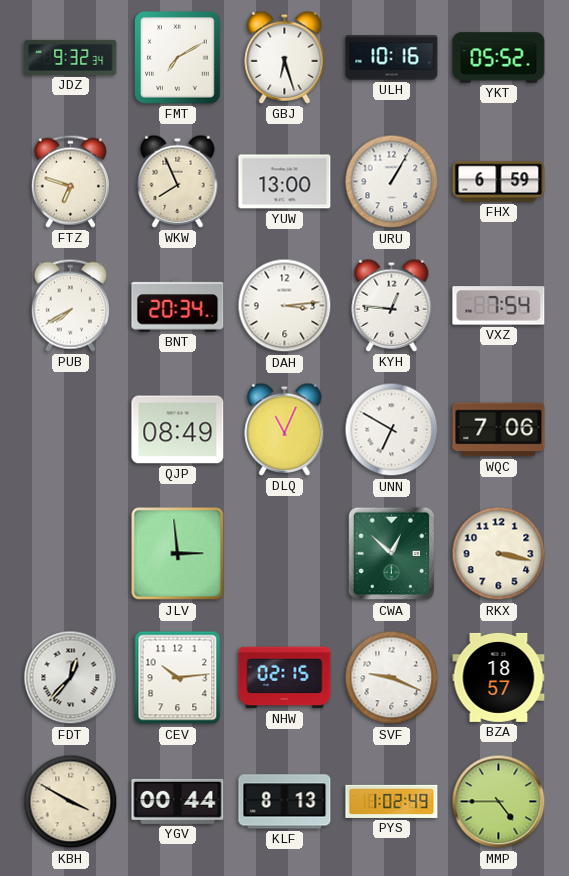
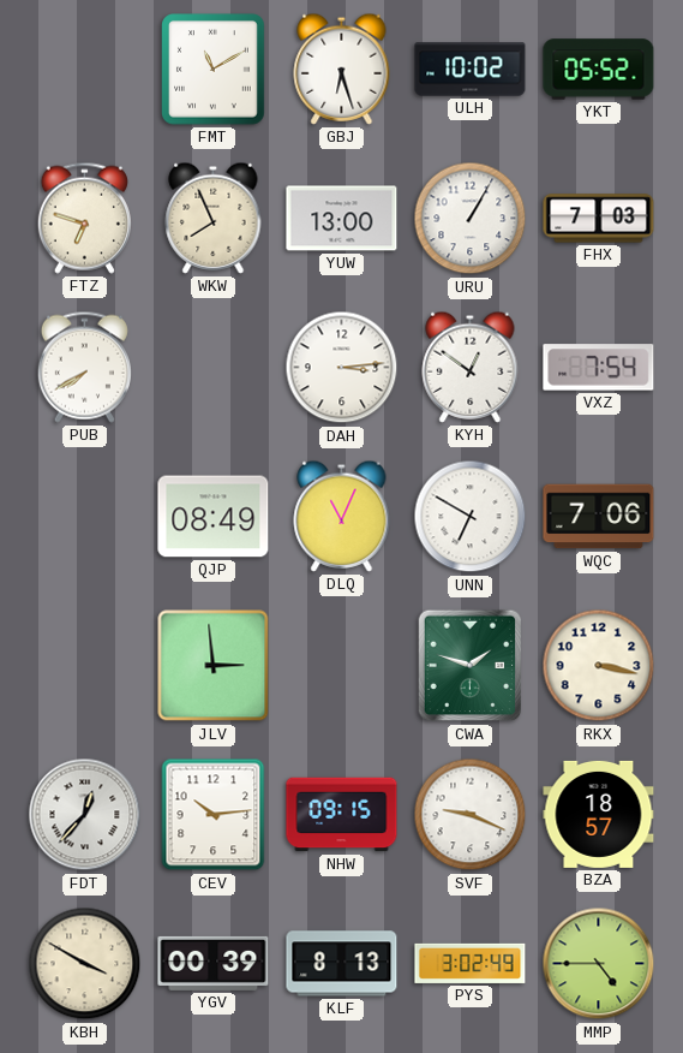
JDZ: 9:32 -> none (71, 57)
FMT: 7:10 -> 11:10 (214, 70)
ULH: 10:16 -> 10:02 (471, 70)
FHX: 6:59 -> 7:03 (599, 219)
BNT: 20:34 -> none (178, 306)
KYH: 12:46 -> 12:51 (471, 367)
CWA: 12:52 -> 1:48 (471, 666)
NHW: 02:15 -> 09:15 (342, 815)
YGV: 00:44 -> 00:39 (214, 963)
PYS: 1:02 -> 3:02 (471, 963)
